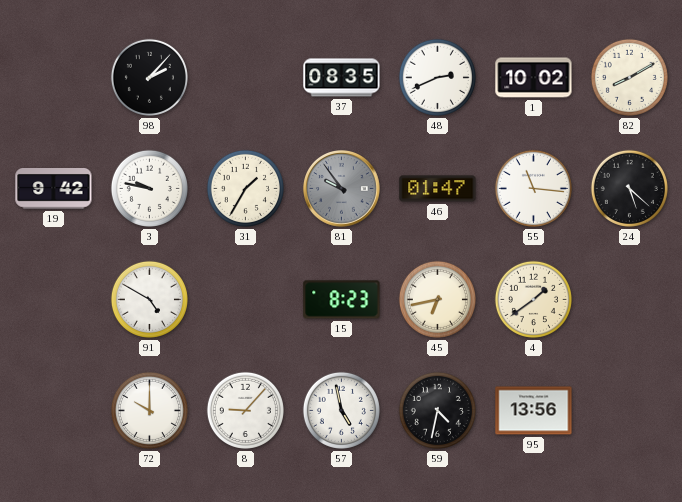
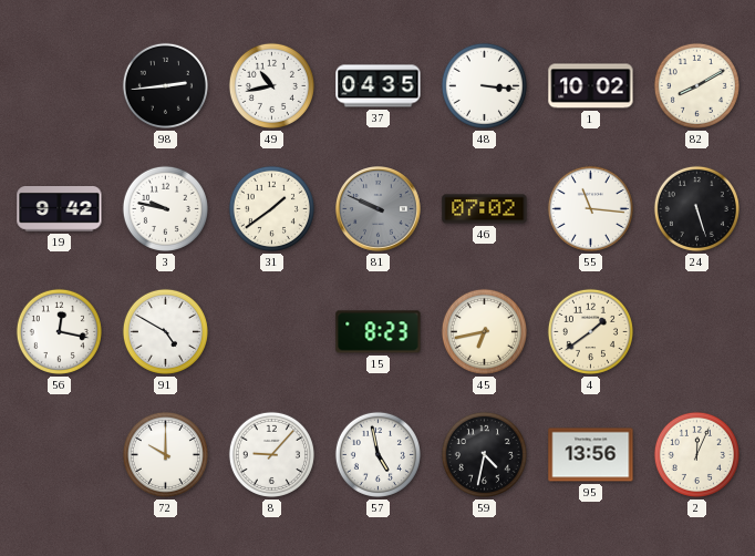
98: 2:07 -> 2:44 (165, 85)
49: none -> 10:43 (271, 85)
37: 08:35 -> 04:35 (379, 86)
48: 2:41 -> 3:16 (484, 85)
31: 1:35 -> 1:39 (271, 208)
81: 9:54 -> 9:49 (379, 209)
46: 01:47 -> 07:02 (485, 209)
24: 5:22 -> 5:27 (696, 208)
56: none -> 12:17 (59, 331)
2: none -> 12:04 (696, 454)
